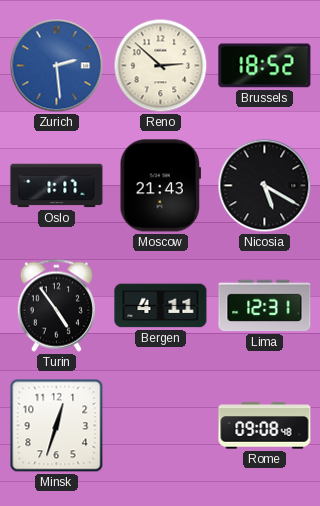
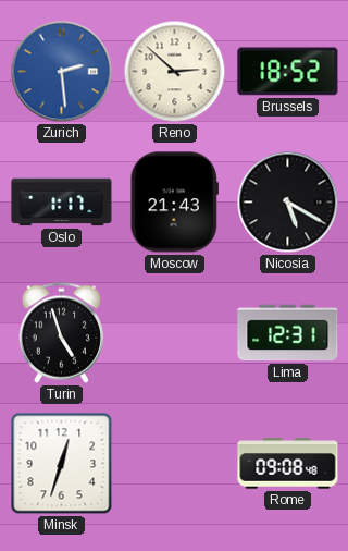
Turin: 4:54 -> 4:57 (61, 332)
Bergen: 4:11 -> none (161, 306)
